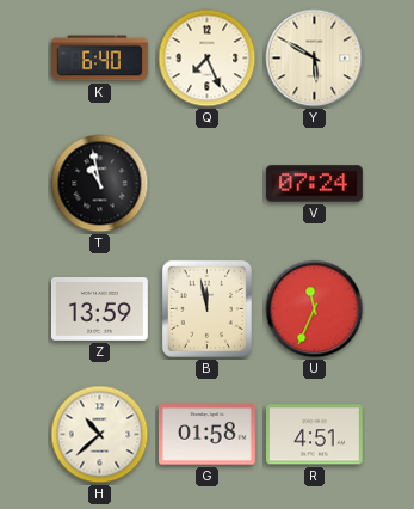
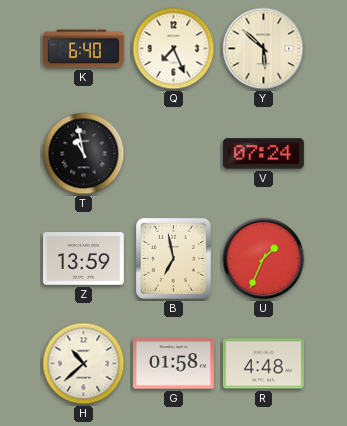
Y: 5:50 -> 5:52 (264, 49)
B: 11:58 -> 6:58 (173, 258)
U: 11:34 -> 1:34 (264, 259)
R: 4:51 -> 4:48 (263, 364)
